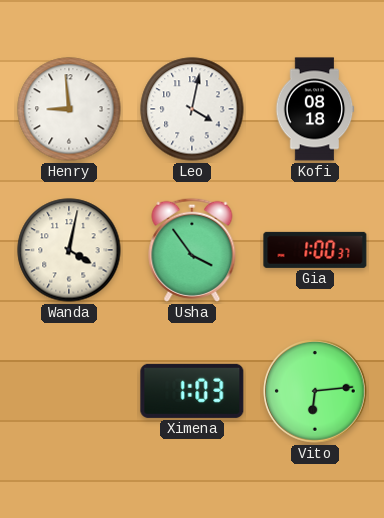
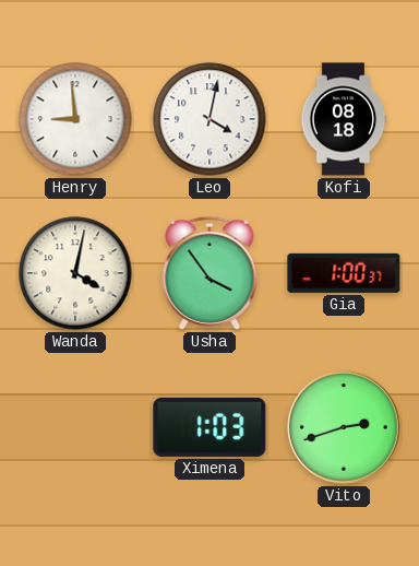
Vito: 6:14 -> 2:42 (344, 427)
